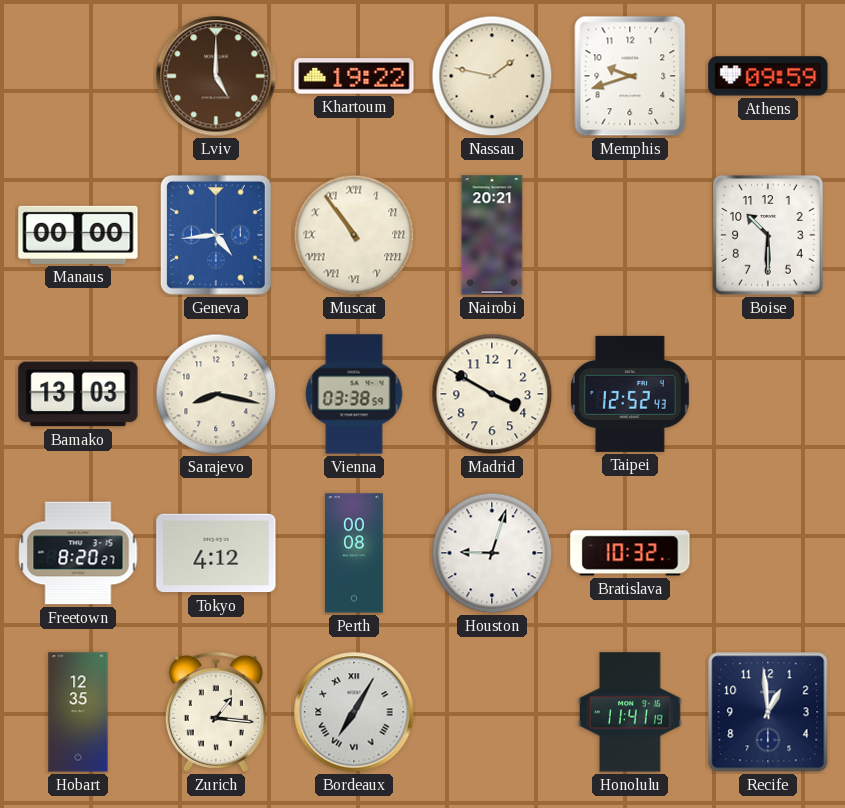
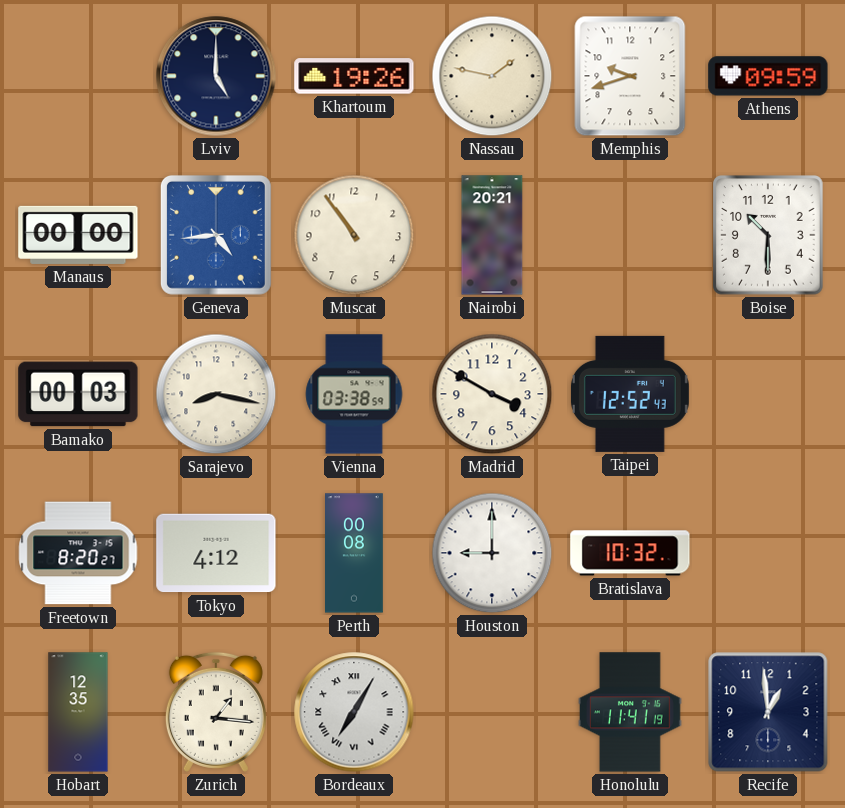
Lviv dial: brown -> navy (216, 76)
Khartoum: 19:22 -> 19:26 (354, 76)
Muscat numerals: Roman -> Arabic (354, 235)
Bamako: 13:03 -> 00:03 (78, 394)
Houston: 9:03 -> 9:00 (492, 553)
